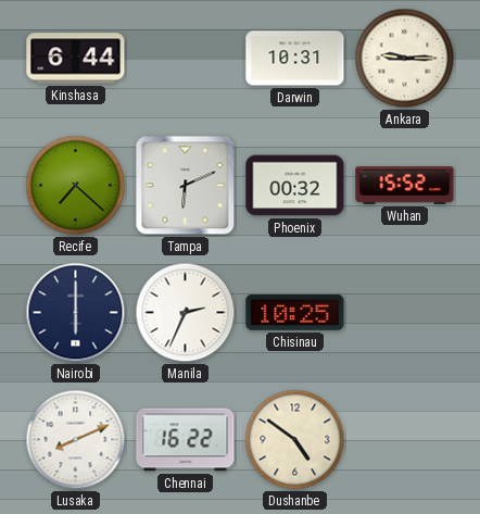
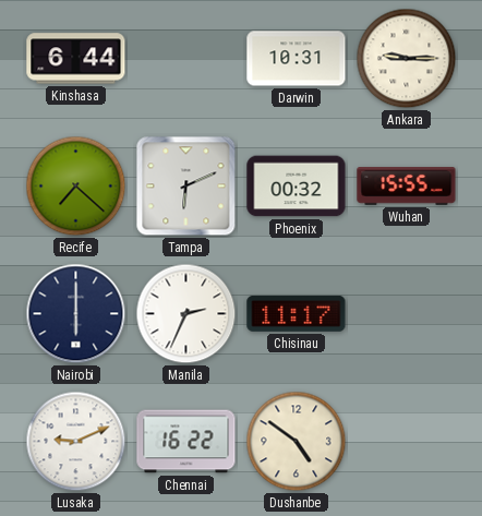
Wuhan: 15:52 -> 15:55 (407, 187)
Chisinau: 10:25 -> 11:17 (297, 314)
Lusaka: 8:11 -> 9:11 (76, 442)
